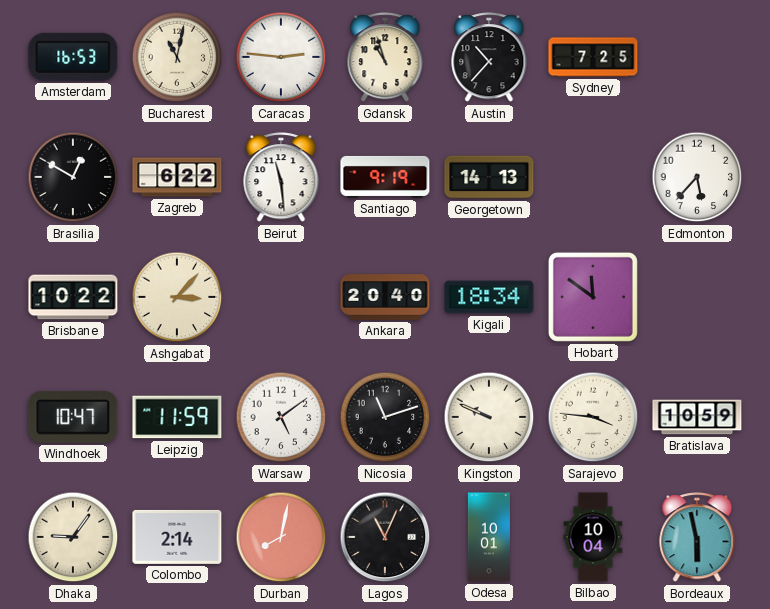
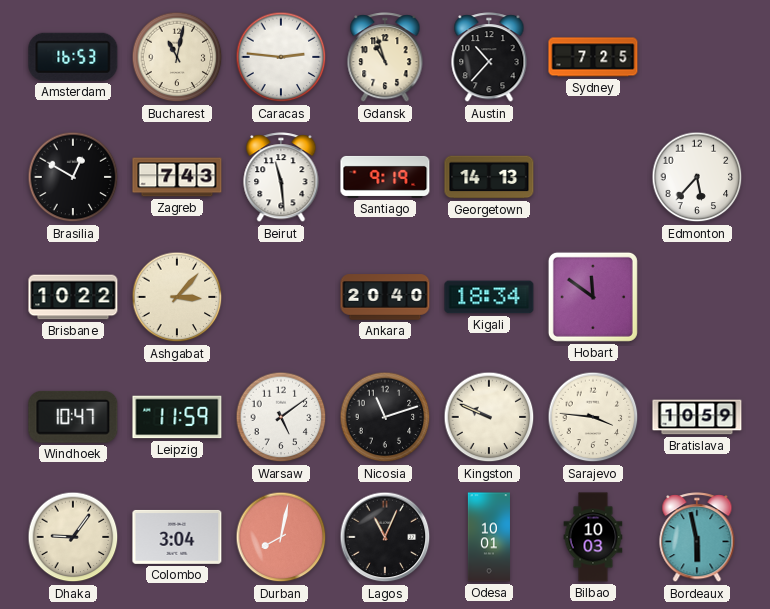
Zagreb: 6:22 -> 7:43 (177, 177)
Colombo: 2:14 -> 3:04 (177, 537)
Bilbao: 10:04 -> 10:03 (593, 537)
